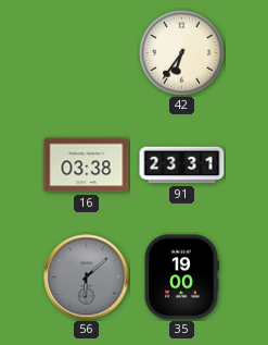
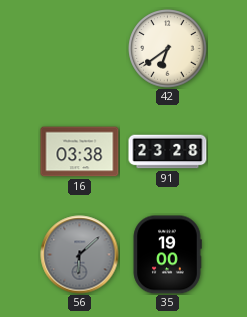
42: 6:36 -> 6:39 (168, 49)
91: 23:31 -> 23:28 (168, 152)
